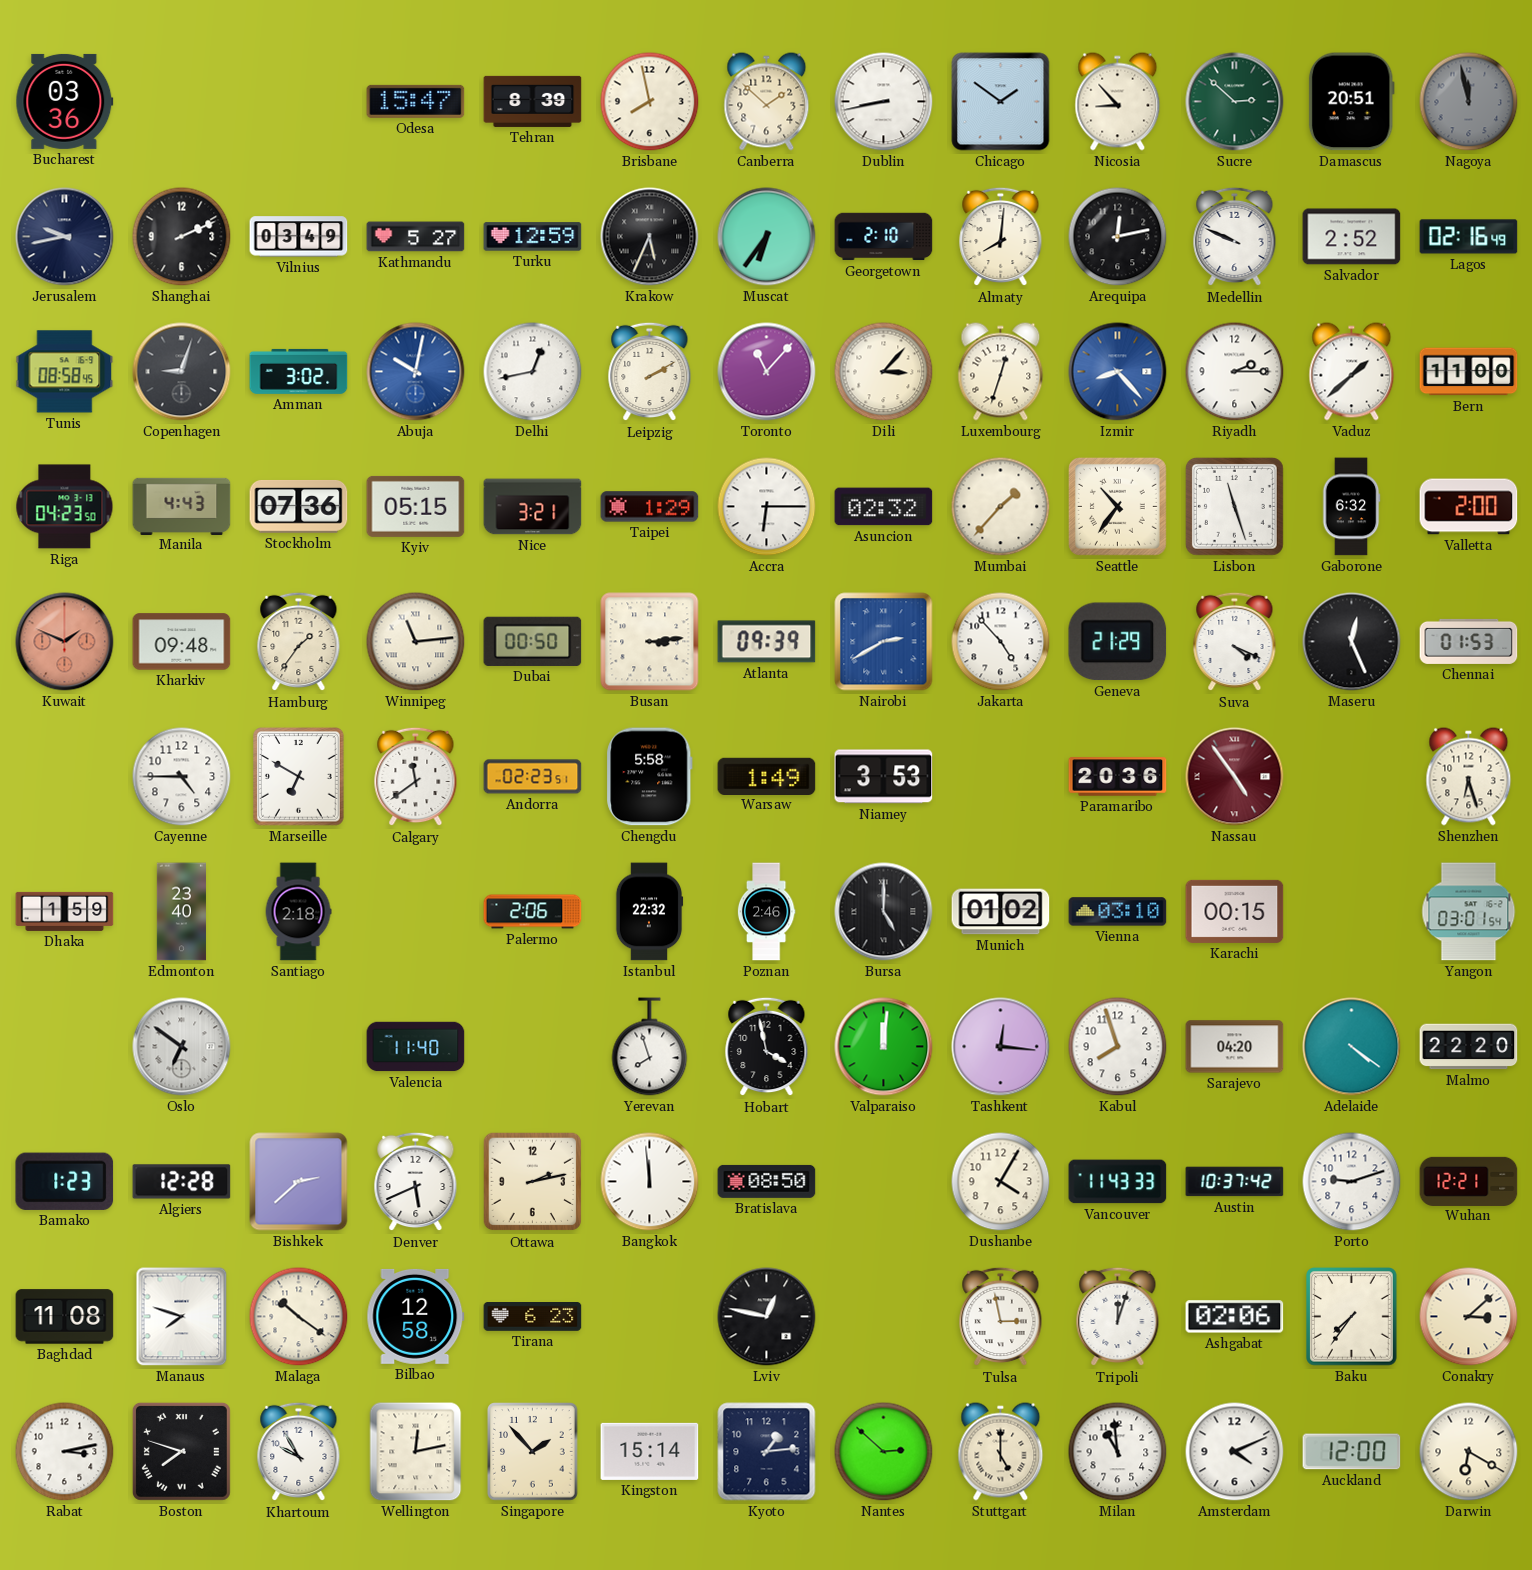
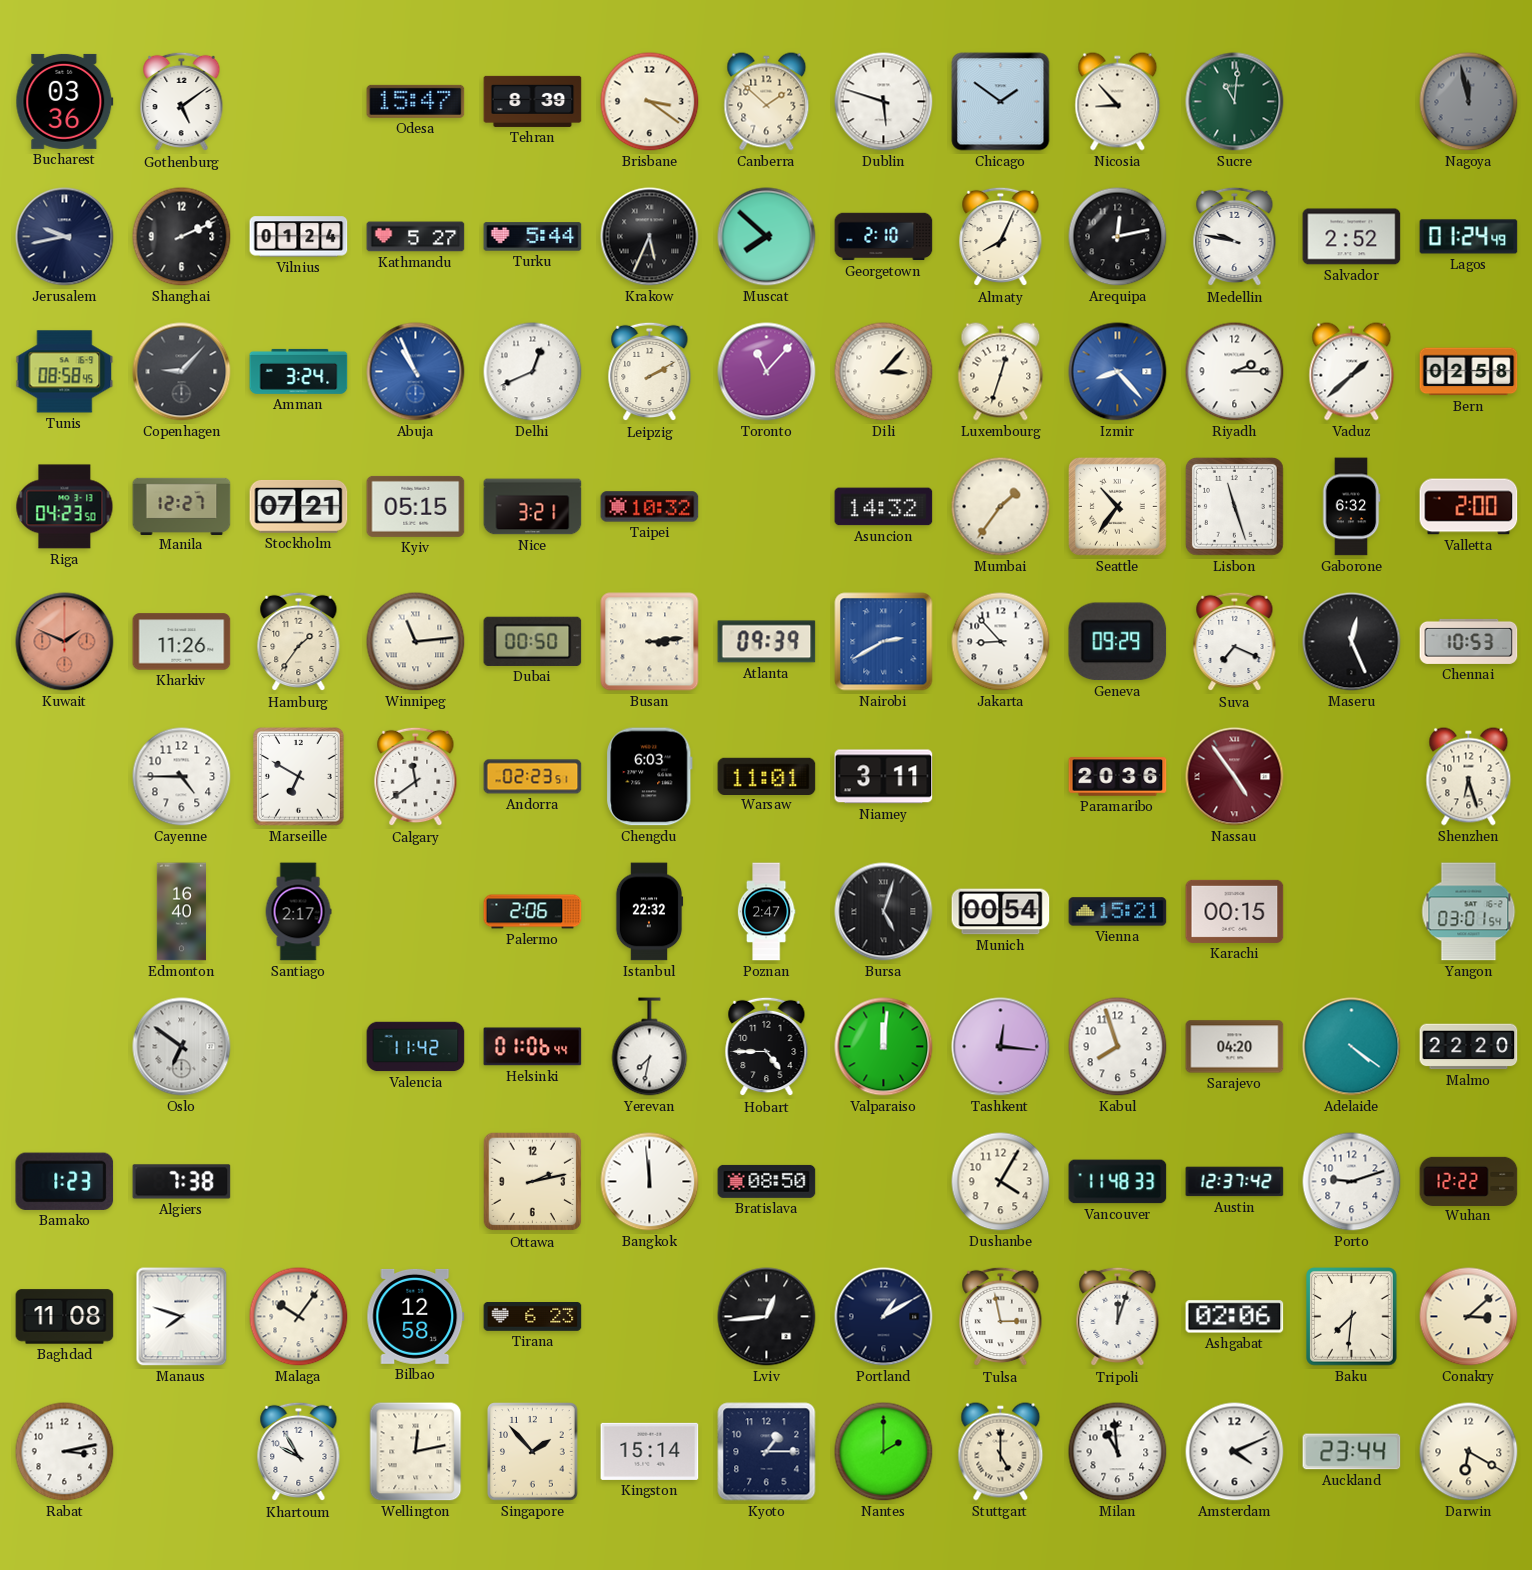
Gothenburg: none -> 5:09 (182, 102)
Brisbane: 7:58 -> 3:21 (650, 102)
Dublin: 8:43 -> 5:48 (884, 102)
Sucre: 2:52 -> 11:01 (1235, 102)
Damascus: 20:51 -> none (1351, 102)
Vilnius: 03:49 -> 01:24 (299, 237)
Turku: 12:59 -> 5:44 (533, 237)
Muscat: 6:36 -> 7:52 (767, 237)
Almaty: 8:01 -> 8:04 (1001, 237)
Medellin: 9:49 -> 9:47 (1235, 237)
Lagos: 02:16 -> 01:24 (1469, 237)
Copenhagen: 9:03 -> 9:07 (182, 372)
Amman: 3:02 -> 3:24 (299, 371)
Abuja: 10:02 -> 10:56 (416, 372)
Delhi: 12:43 -> 12:41 (533, 372)
Bern: 11:00 -> 02:58 (1469, 372)
Manila: 4:43 -> 12:27 (182, 506)
Stockholm: 07:36 -> 07:21 (299, 507)
Taipei: 1:29 -> 10:32 (650, 507)
Accra: 6:15 -> none (767, 507)
Asuncion: 02:32 -> 14:32 (884, 507)
Mumbai: 1:37 -> 1:36 (1001, 507)
Kharkiv: 09:48 -> 11:26 (182, 642)
Jakarta: 4:53 -> 8:53 (1001, 642)
Geneva: 21:29 -> 09:29 (1118, 642)
Suva: 4:19 -> 7:19 (1235, 642)
Chennai: 01:53 -> 10:53 (1469, 641)
Chengdu: 5:58 -> 6:03 (650, 777)
Warsaw: 1:49 -> 11:01 (767, 776)
Niamey: 3:53 -> 3:11 (884, 777)
Dhaka: 1:59 -> none (65, 911)
Edmonton: 23:40 -> 16:40 (181, 912)
Santiago: 2:18 -> 2:17 (298, 912)
Poznan: 2:46 -> 2:47 (766, 912)
Bursa: 5:00 -> 5:03 (884, 912)
Munich: 01:02 -> 00:54 (1001, 912)
Vienna: 03:10 -> 15:21 (1118, 912)
Valencia: 11:40 -> 11:42 (416, 1047)
Helsinki: none -> 01:06 (533, 1047)
Yerevan: 7:57 -> 7:32 (650, 1047)
Hobart: 3:58 -> 4:45 (767, 1047)
Algiers: 12:28 -> 7:38 (182, 1182)
Bishkek: 2:38 -> none (299, 1182)
Denver: 5:41 -> none (416, 1182)
Vancouver: 11:43 -> 11:48 (1118, 1182)
Austin: 10:37 -> 12:37 (1235, 1182)
Wuhan: 12:21 -> 12:22 (1469, 1181)
Malaga: 10:21 -> 10:06 (299, 1317)
Lviv: 12:47 -> 12:44 (767, 1317)
Portland: none -> 1:10 (884, 1317)
Baku: 7:36 -> 7:31 (1352, 1317)
Boston: 7:48 -> none (181, 1451)
Kyoto: 1:14 -> 1:15 (767, 1452)
Nantes: 2:52 -> 2:00 (884, 1452)
Auckland: 12:00 -> 23:44 (1352, 1452)
